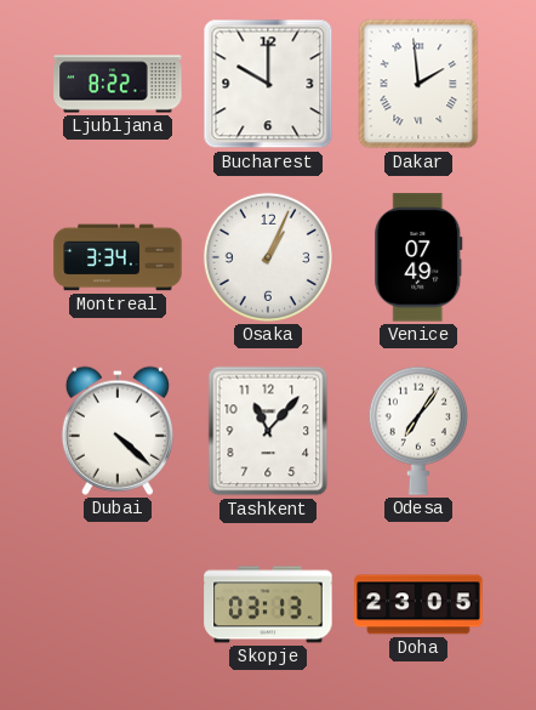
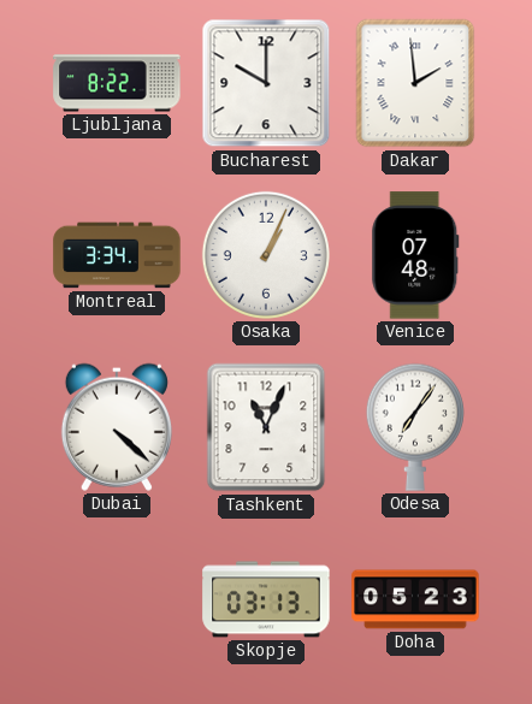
Venice: 07:49 -> 07:48 (415, 255)
Tashkent: 11:07 -> 11:04 (266, 427)
Doha: 23:05 -> 05:23 (415, 599)
